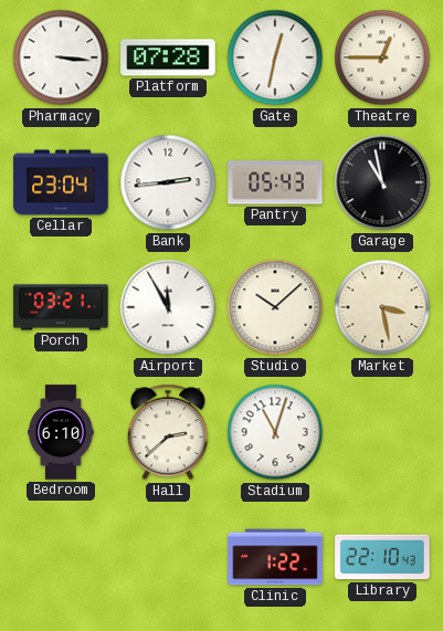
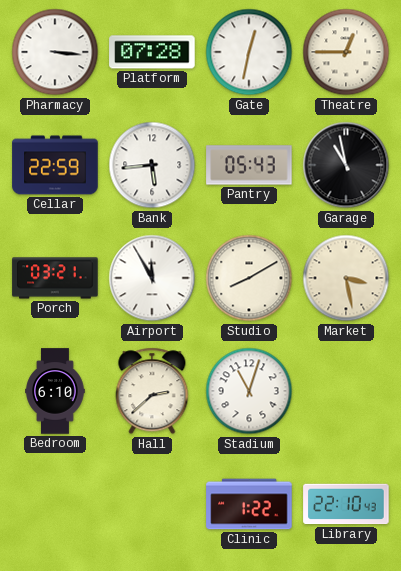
Cellar: 23:04 -> 22:59 (55, 165)
Bank: 2:44 -> 5:44 (152, 165)
Studio: 10:08 -> 8:10 (249, 278)
